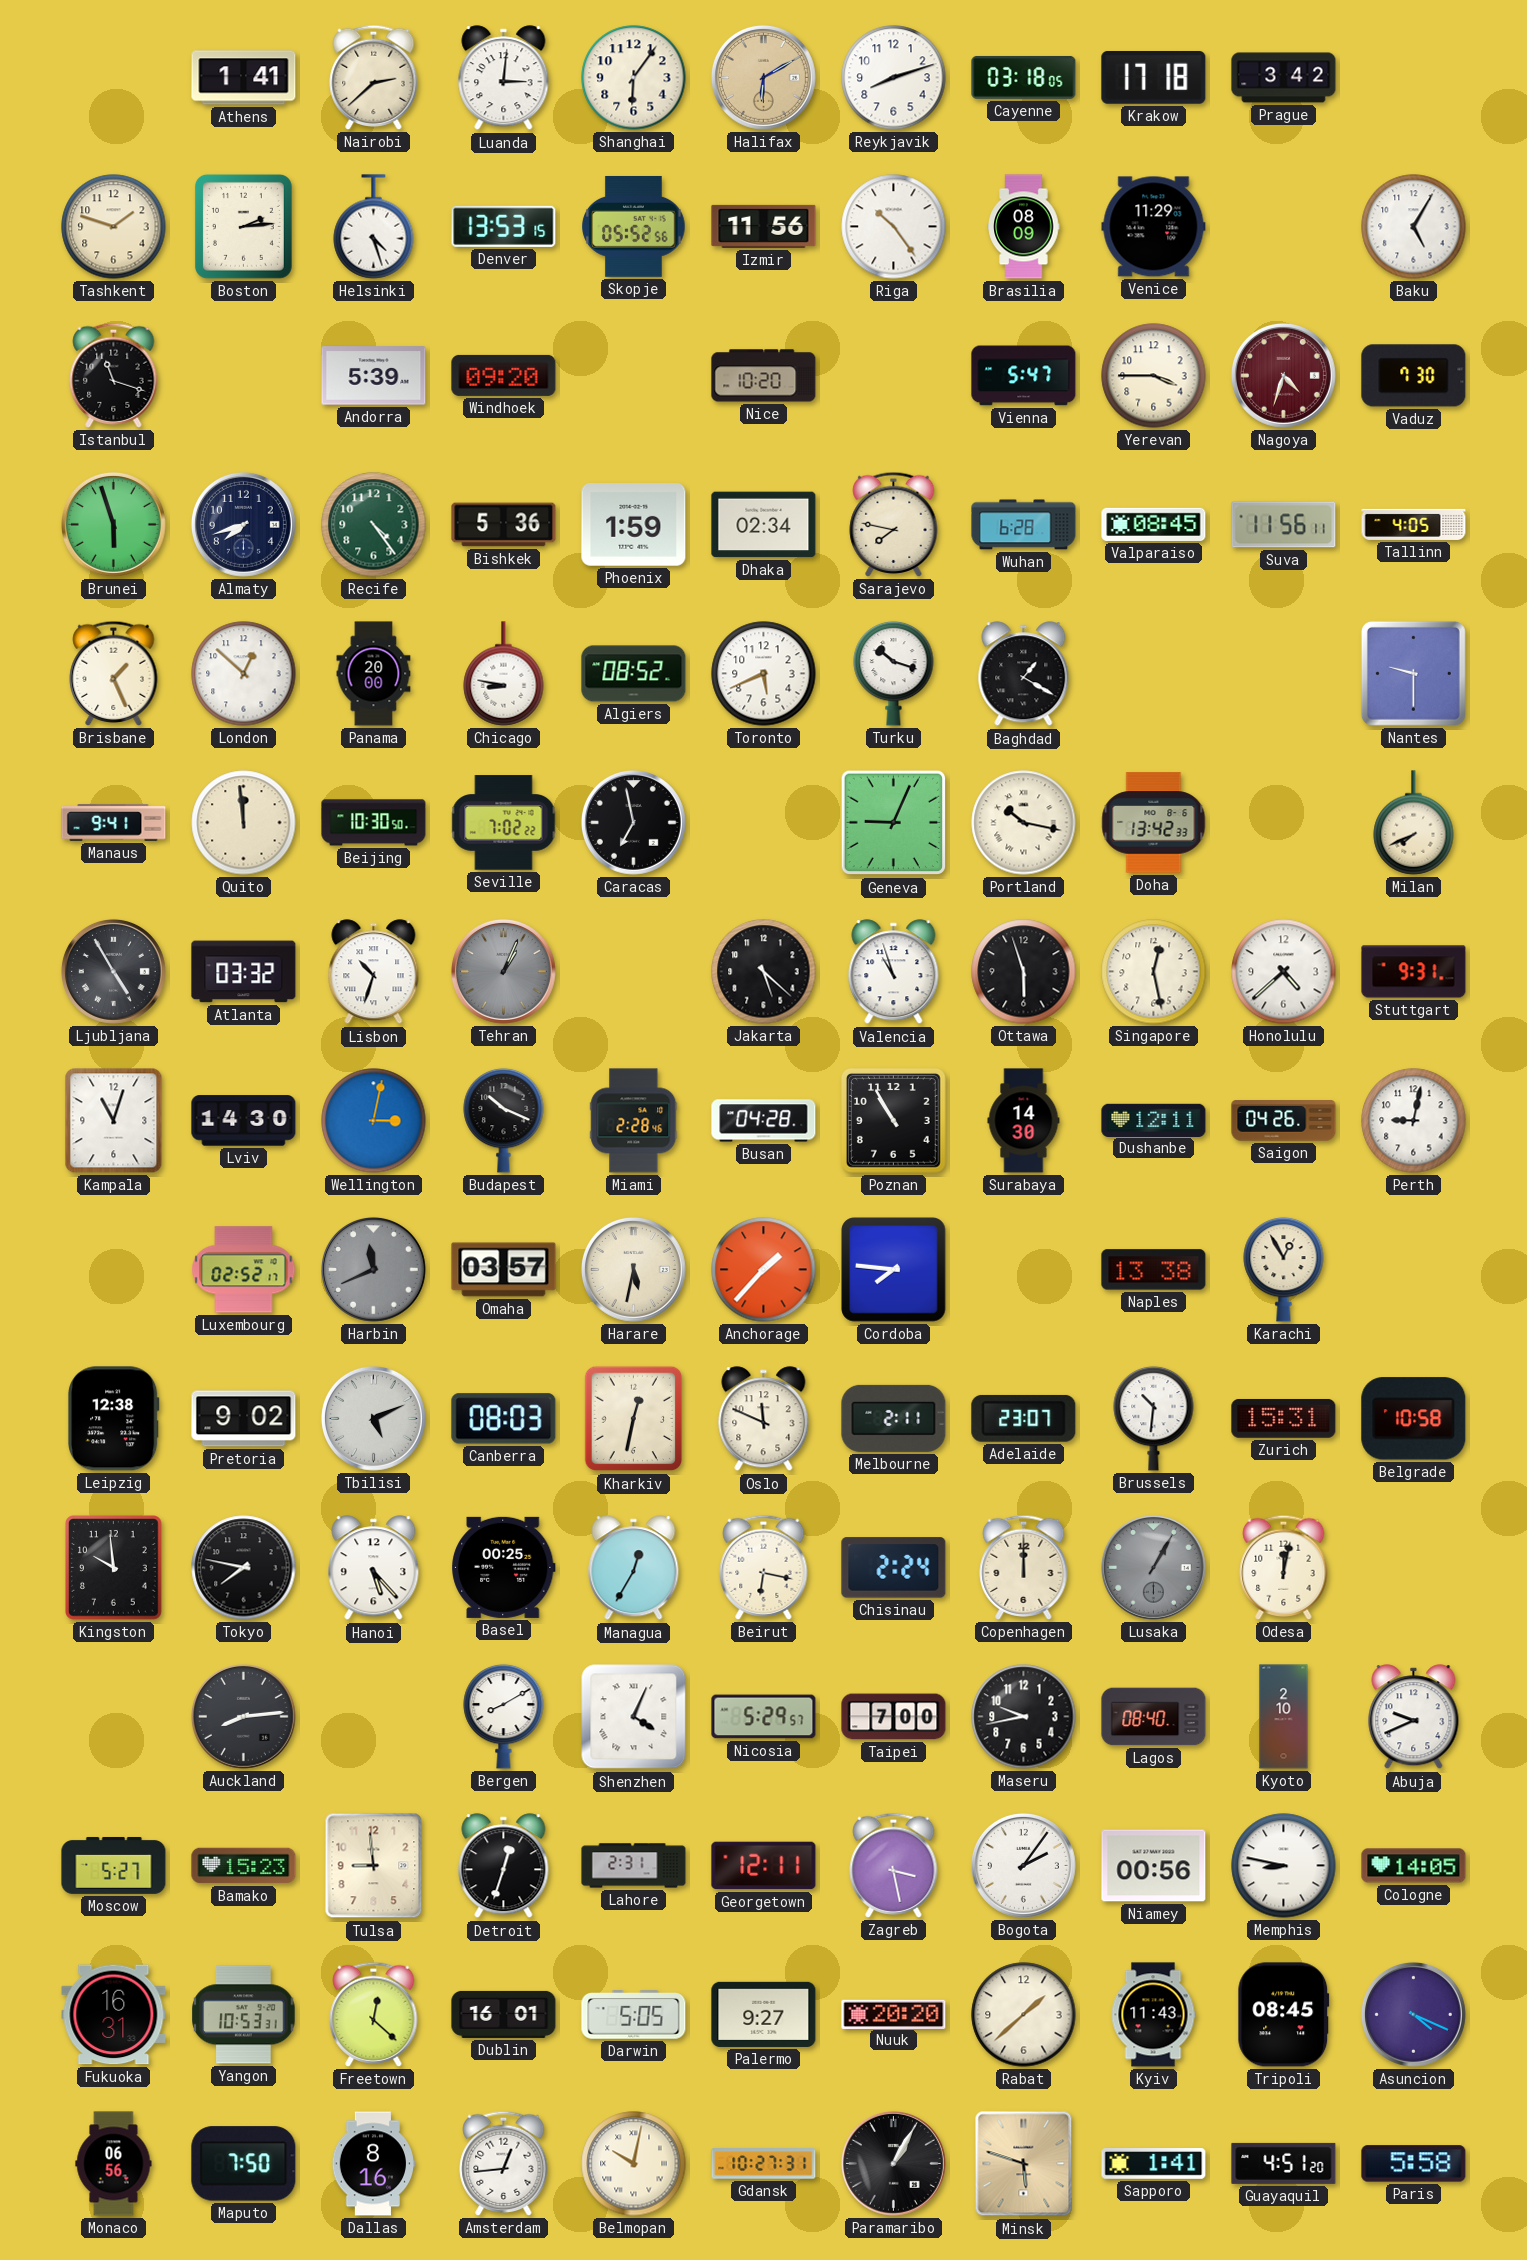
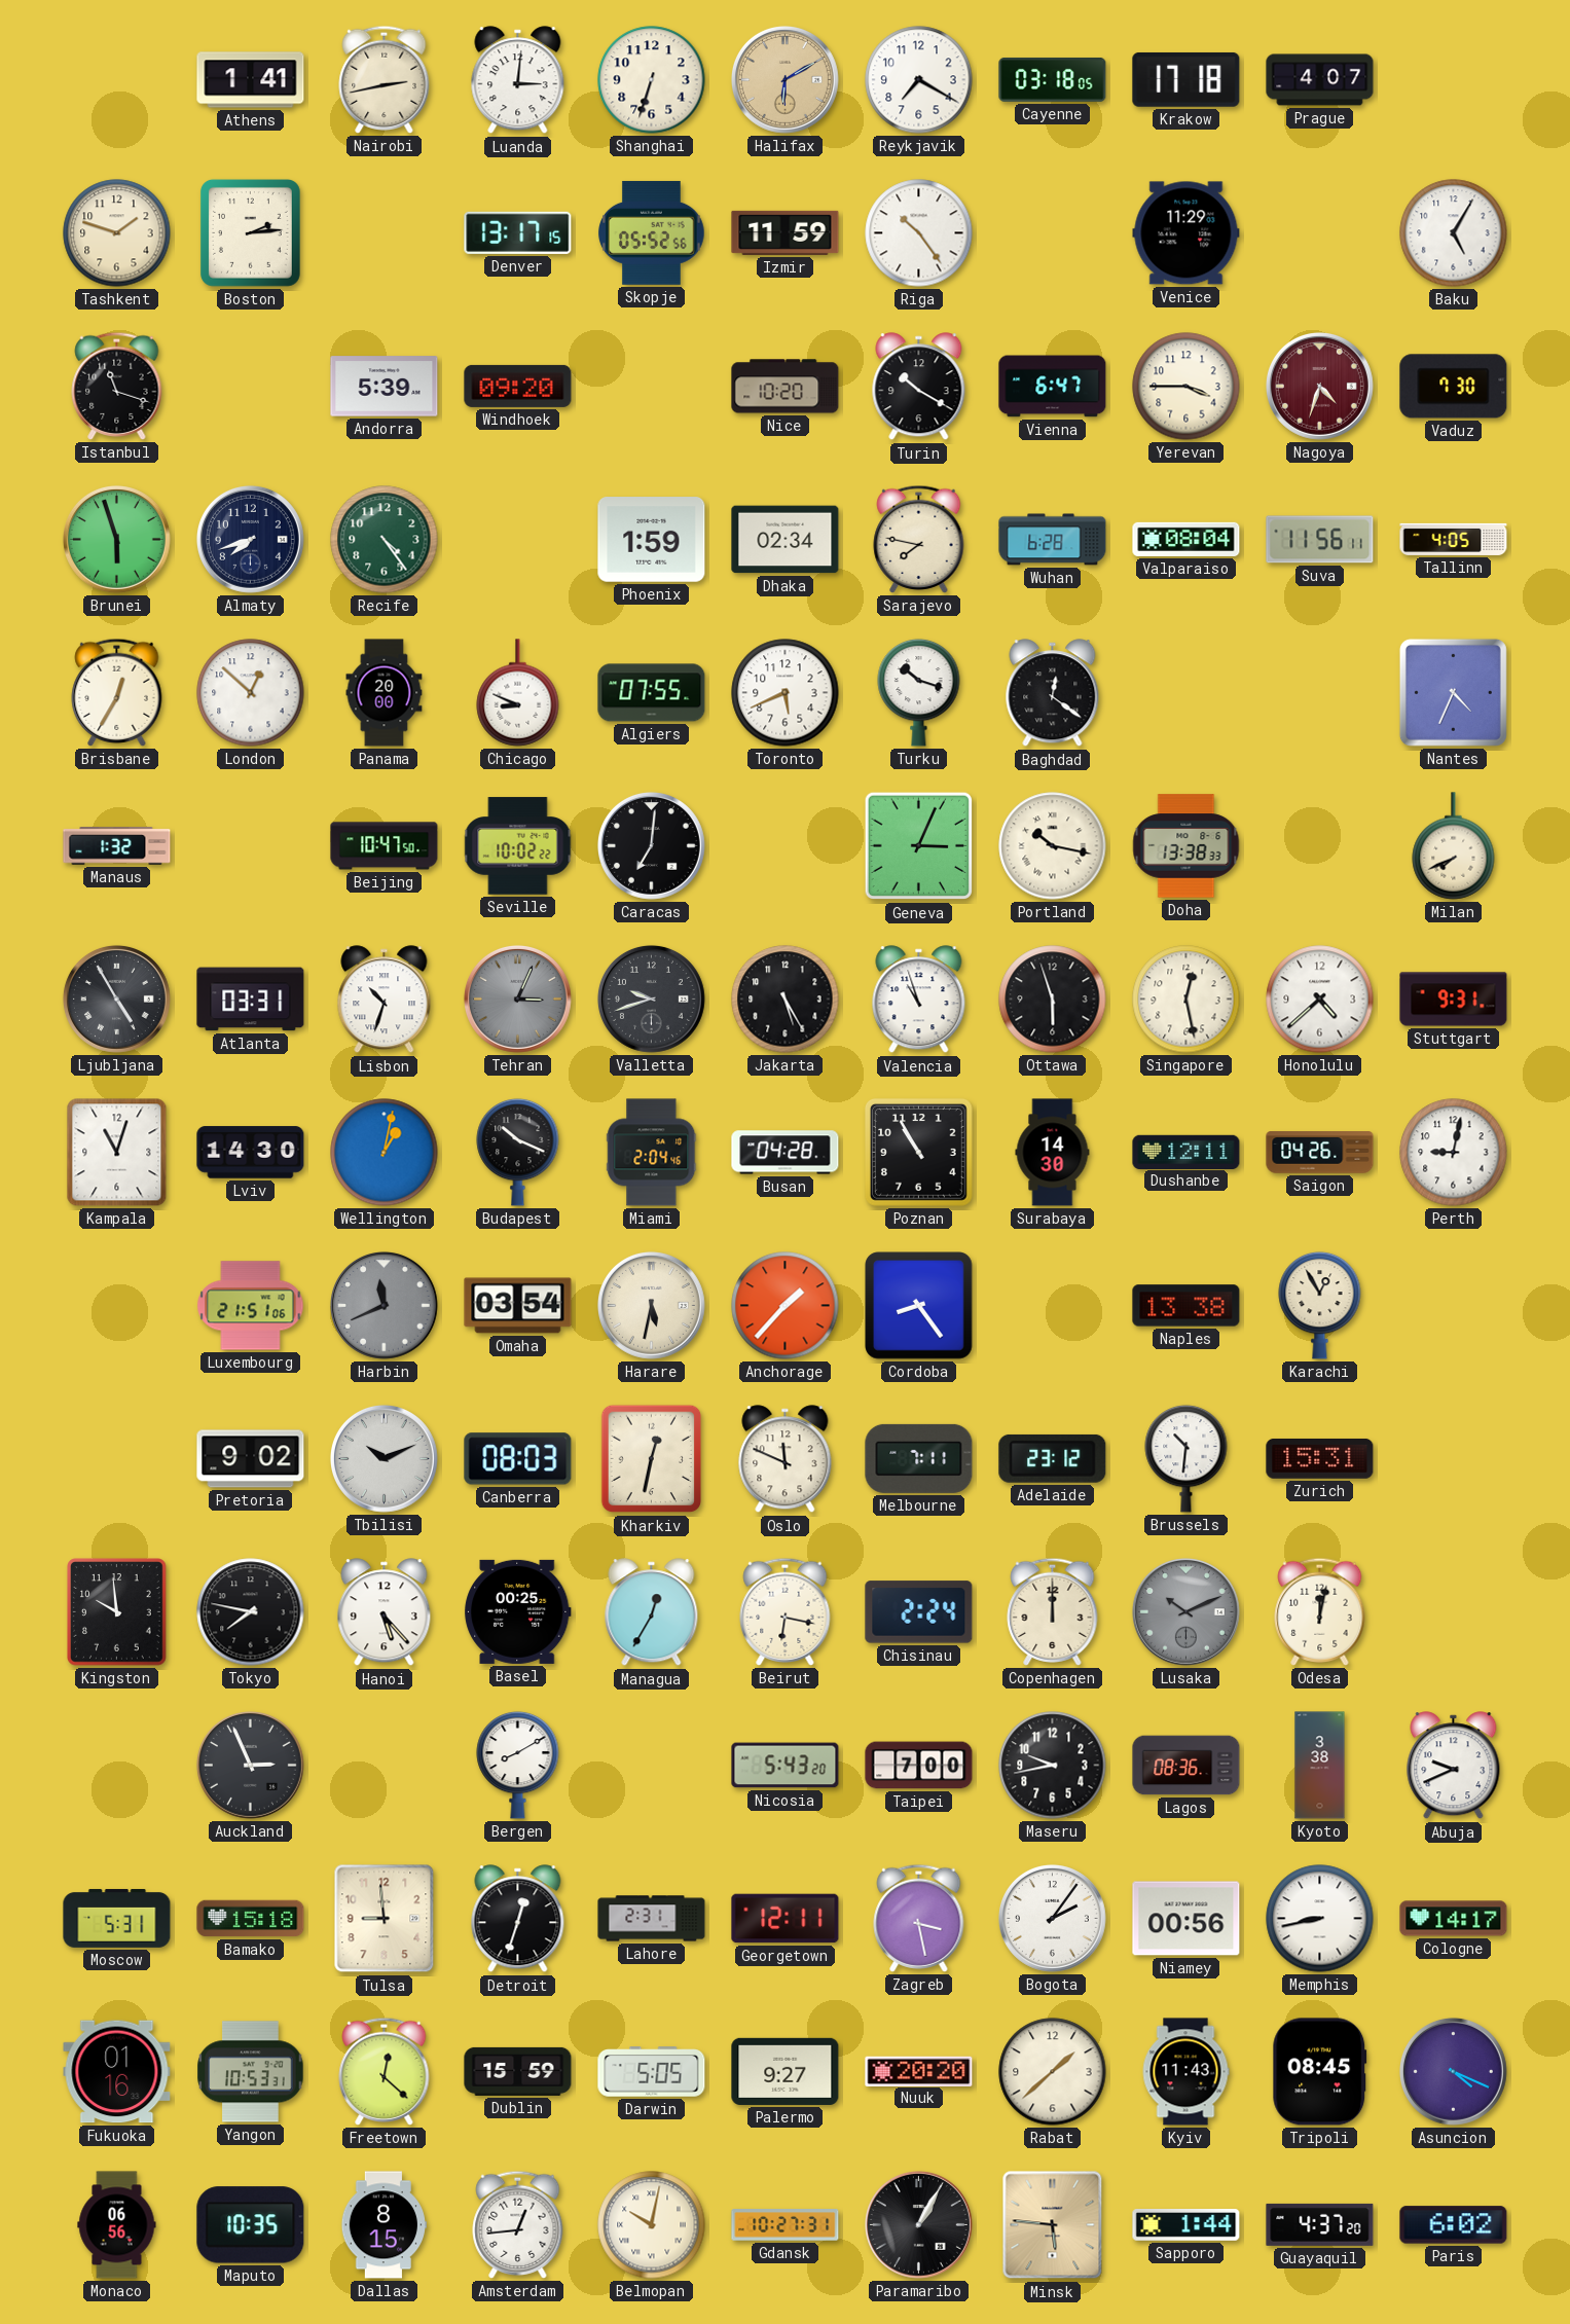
Nairobi: 2:38 -> 2:43 (385, 79)
Shanghai: 6:06 -> 6:33 (652, 80)
Reykjavik: 8:12 -> 7:20 (919, 80)
Prague: 3:42 -> 4:07 (1320, 80)
Helsinki: 4:27 -> none (374, 227)
Denver: 13:53 -> 13:17 (518, 232)
Izmir: 11:56 -> 11:59 (786, 232)
Brasilia: 08:09 -> none (1024, 227)
Turin: none -> 10:20 (919, 387)
Vienna: 5:47 -> 6:47 (1053, 387)
Bishkek: 5:36 -> none (504, 525)
Valparaiso: 08:45 -> 08:04 (1186, 539)
Brisbane: 1:26 -> 12:35 (117, 692)
Chicago: 8:47 -> 8:49 (518, 693)
Algiers: 08:52 -> 07:55 (652, 693)
Baghdad: 1:20 -> 12:21 (1053, 693)
Nantes: 9:30 -> 4:34 (1453, 692)
Manaus: 9:41 -> 1:32 (117, 846)
Quito: 11:59 -> none (244, 823)
Beijing: 10:30 -> 10:47 (385, 846)
Seville: 7:02 -> 10:02 (518, 846)
Caracas: 6:58 -> 7:01 (651, 845)
Geneva: 9:04 -> 3:04 (919, 846)
Doha: 13:42 -> 13:38 (1186, 846)
Atlanta: 03:32 -> 03:31 (251, 1000)
Tehran: 1:04 -> 3:04 (517, 998)
Valletta: none -> 9:42 (651, 998)
Jakarta: 5:22 -> 5:25 (786, 1000)
Wellington: 3:02 -> 1:02 (385, 1153)
Miami: 2:28 -> 2:04 (652, 1153)
Luxembourg: 02:52 -> 21:51 (251, 1306)
Omaha: 03:57 -> 03:54 (518, 1306)
Cordoba: 7:46 -> 8:24 (919, 1306)
Leipzig: 12:38 -> none (113, 1419)
Tbilisi: 5:11 -> 10:11 (384, 1458)
Melbourne: 2:11 -> 7:11 (919, 1458)
Adelaide: 23:07 -> 23:12 (1053, 1458)
Belgrade: 10:58 -> none (1414, 1419)
Lusaka: 1:05 -> 10:11 (1185, 1611)
Auckland: 8:14 -> 2:56 (250, 1765)
Shenzhen: 4:04 -> none (634, 1717)
Nicosia: 5:29 -> 5:43 (786, 1766)
Lagos: 08:40 -> 08:36 (1186, 1766)
Kyoto: 2:10 -> 3:38 (1320, 1766)
Moscow: 5:27 -> 5:31 (117, 1918)
Bamako: 15:23 -> 15:18 (251, 1919)
Memphis: 8:47 -> 8:43 (1320, 1919)
Cologne: 14:05 -> 14:17 (1454, 1919)
Fukuoka: 16:31 -> 01:16 (117, 2072)
Dublin: 16:01 -> 15:59 (518, 2071)
Maputo: 7:50 -> 10:35 (251, 2225)
Dallas: 8:16 -> 8:15 (384, 2225)
Minsk: 5:48 -> 5:46 (1053, 2225)
Sapporo: 1:41 -> 1:44 (1186, 2225)
Guayaquil: 4:51 -> 4:37 (1320, 2224)
Paris: 5:58 -> 6:02 (1454, 2225)
